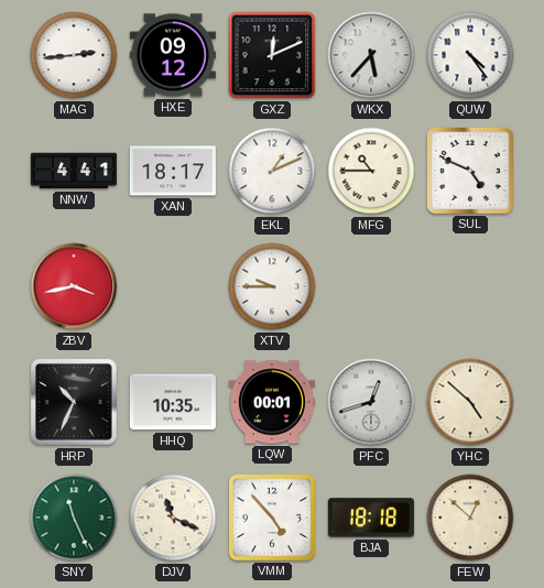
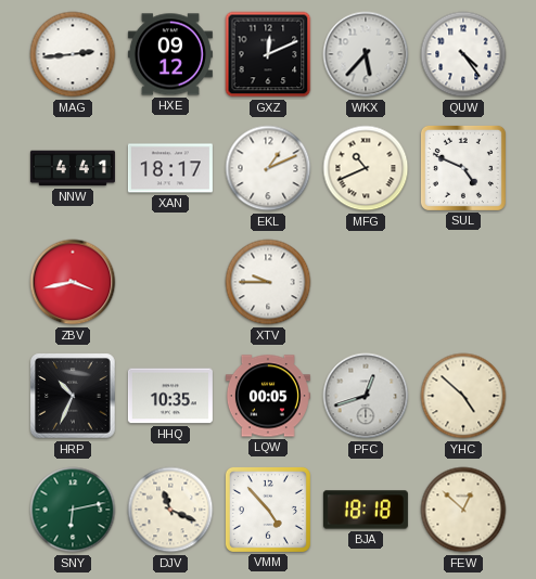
MFG: 10:45 -> 10:41 (366, 168)
LQW: 00:01 -> 00:05 (268, 396)
SNY: 11:26 -> 6:13 (73, 510)
